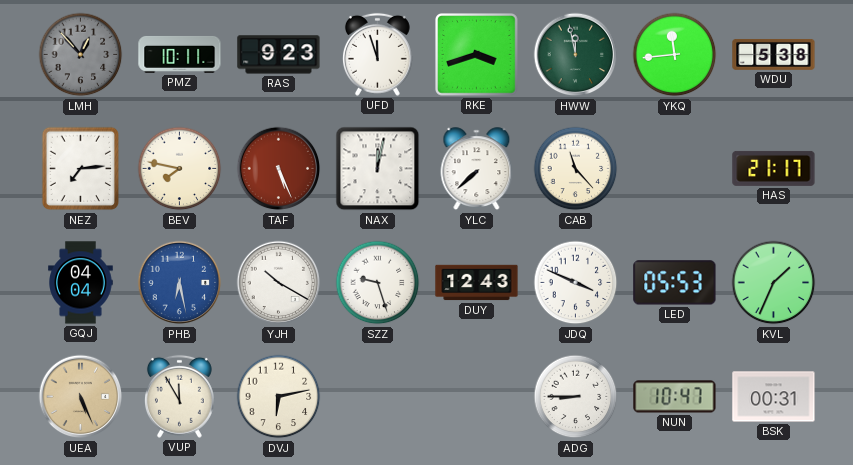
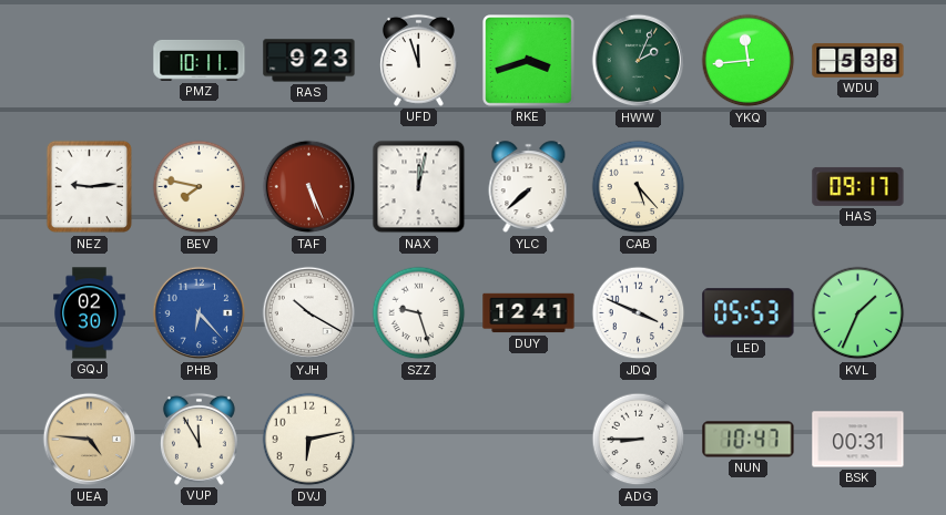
LMH: 12:53 -> none (81, 55)
HWW: 11:58 -> 2:04 (639, 61)
NEZ: 7:14 -> 9:14 (90, 187)
CAB: 11:23 -> 5:23 (639, 187)
HAS: 21:17 -> 09:17 (858, 186)
GQJ: 04:04 -> 02:30 (90, 313)
PHB: 6:28 -> 6:23 (200, 313)
DUY: 12:43 -> 12:41 (529, 313)
UEA: 5:26 -> 4:46 (90, 440)
